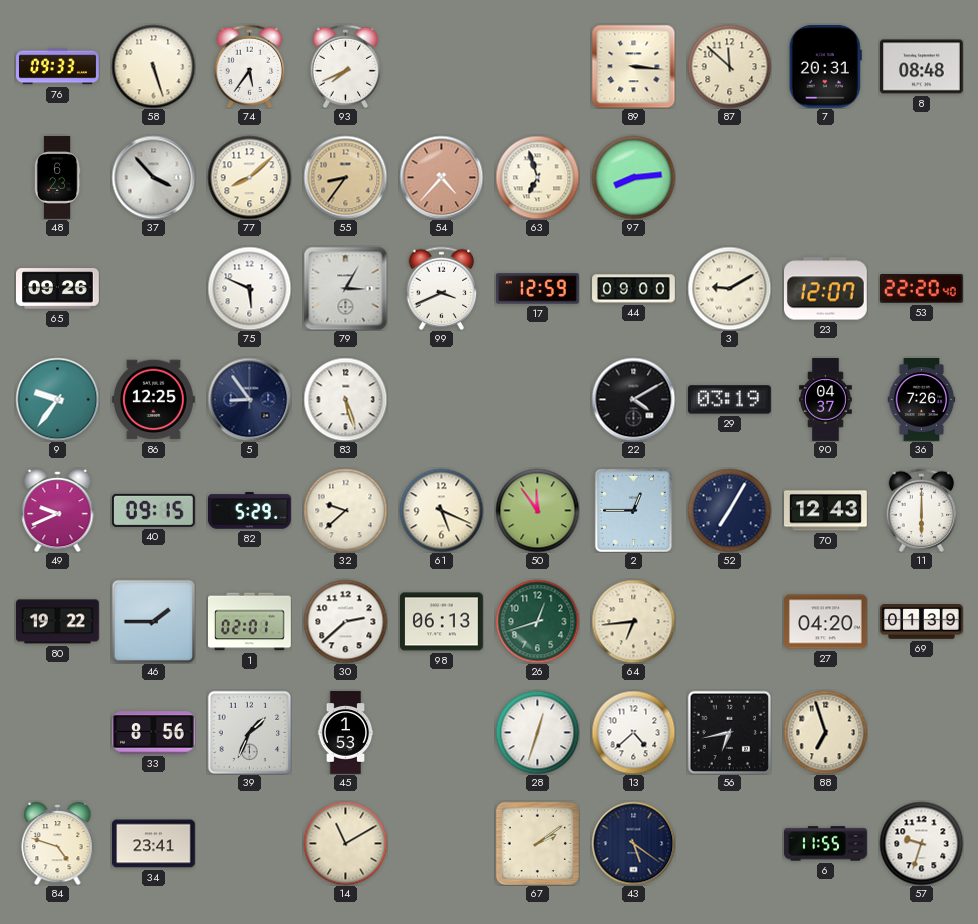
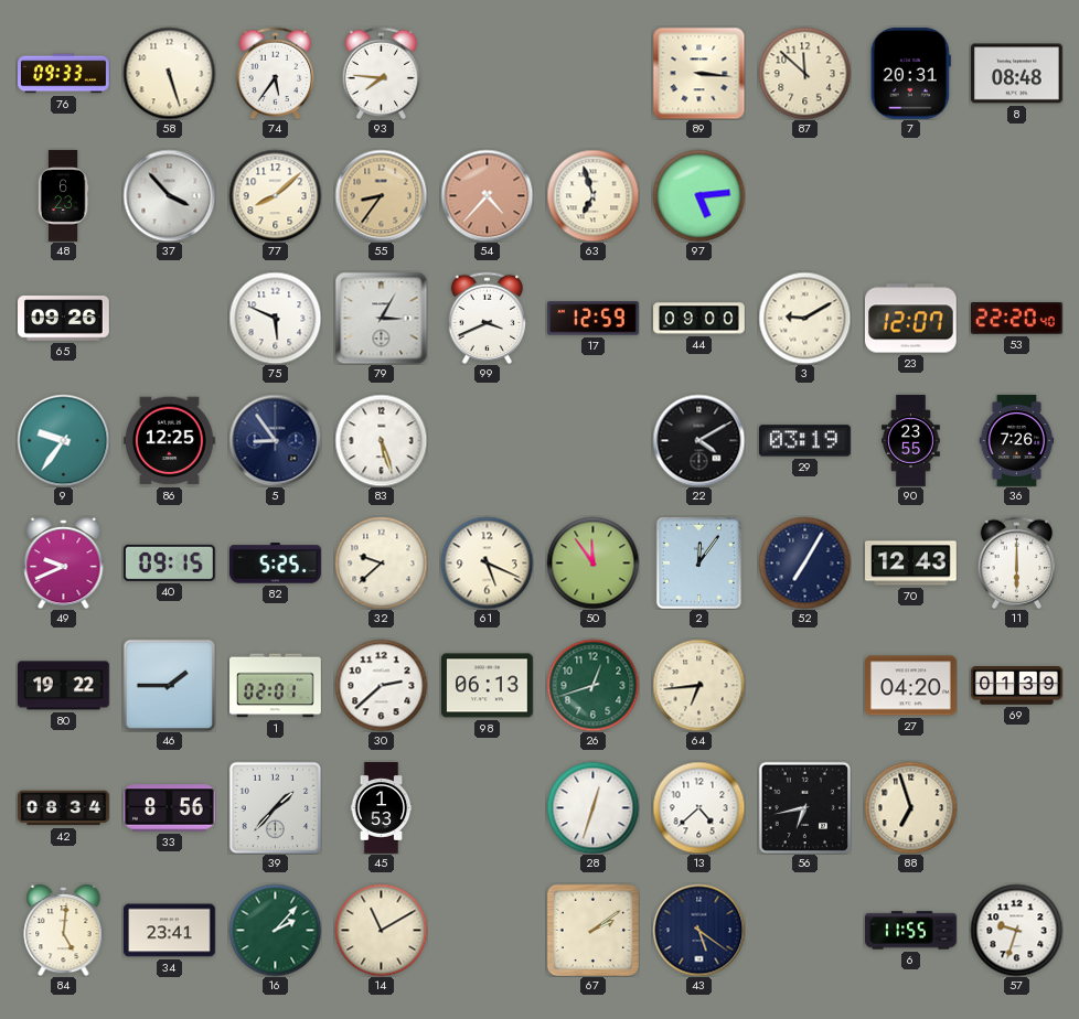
93: 7:41 -> 7:46 (382, 73)
97: 8:14 -> 5:14 (698, 195)
90: 04:37 -> 23:55 (911, 441)
82: 5:29 -> 5:25 (276, 564)
2: 12:45 -> 12:06 (698, 562)
42: none -> 08:34 (64, 808)
39: 1:34 -> 1:37 (275, 807)
84: 4:48 -> 5:01 (64, 930)
16: none -> 2:07 (275, 930)
